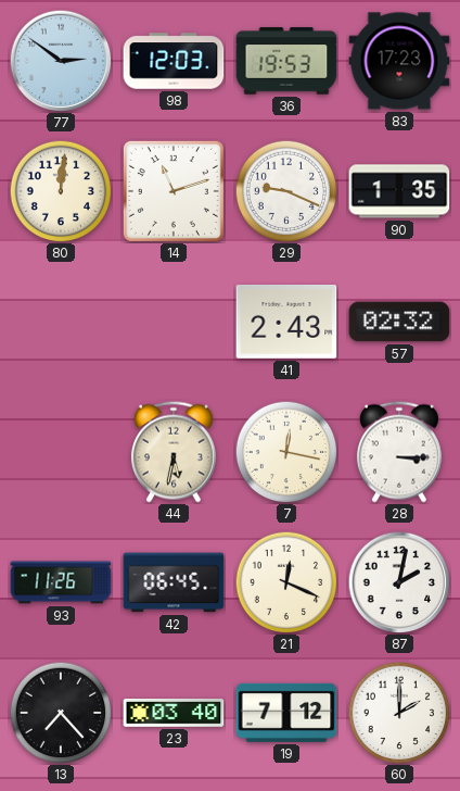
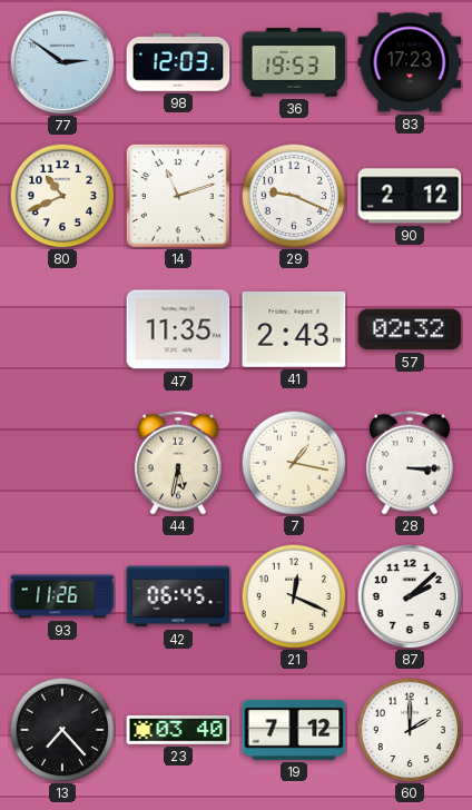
80: 12:01 -> 10:41 (62, 196)
90: 1:35 -> 2:12 (410, 196)
47: none -> 11:35 (178, 329)
7: 12:17 -> 1:17 (294, 463)
87: 2:02 -> 2:08 (410, 596)
